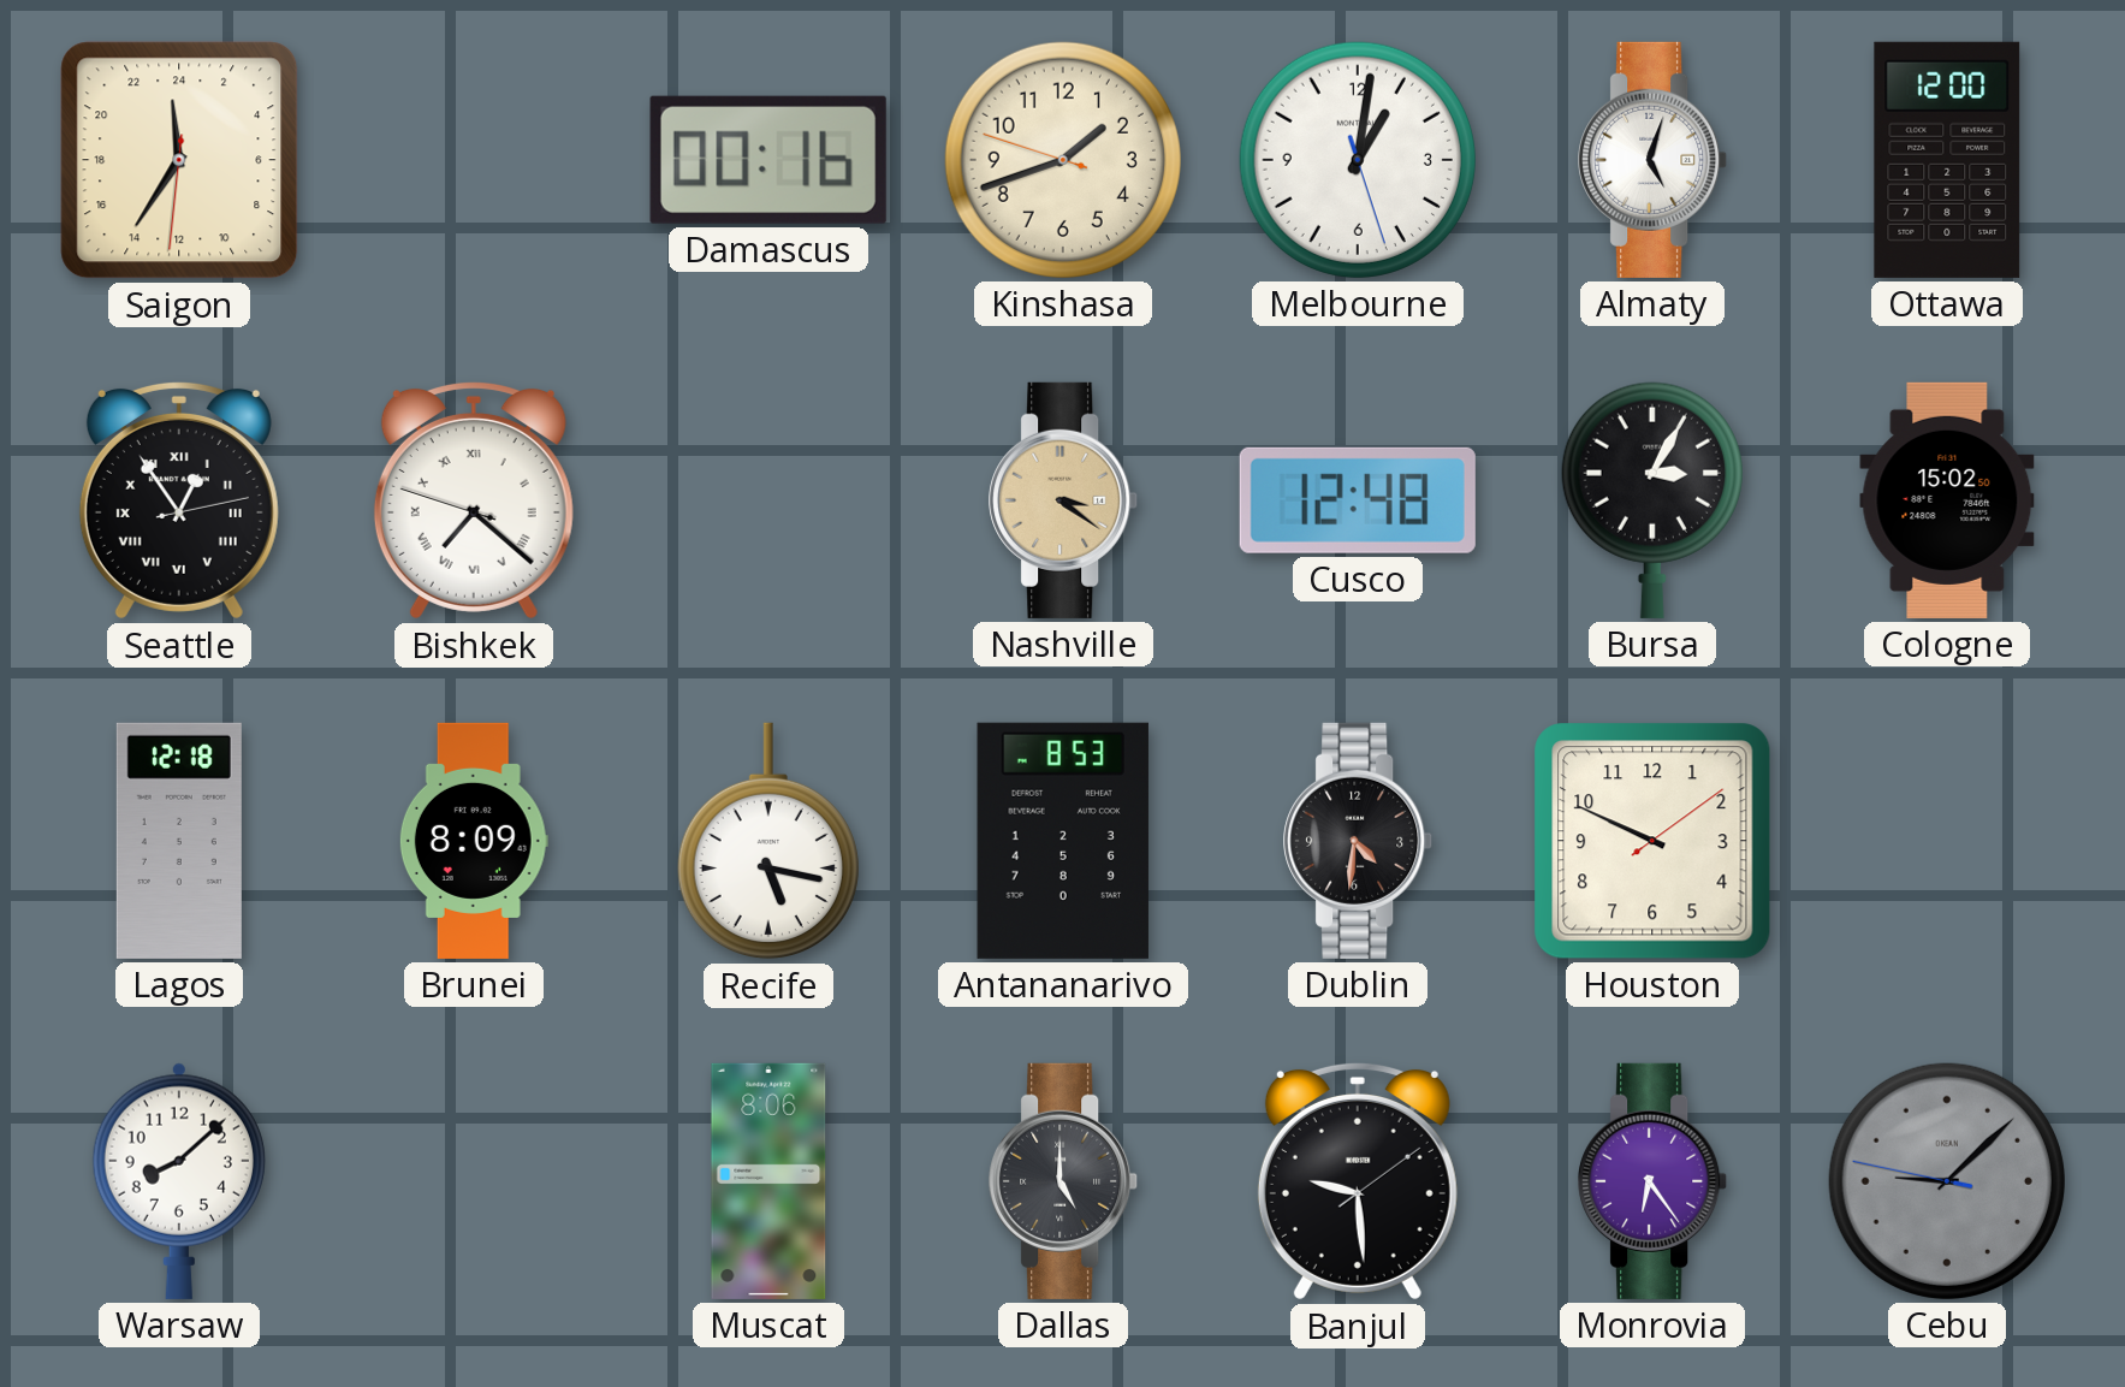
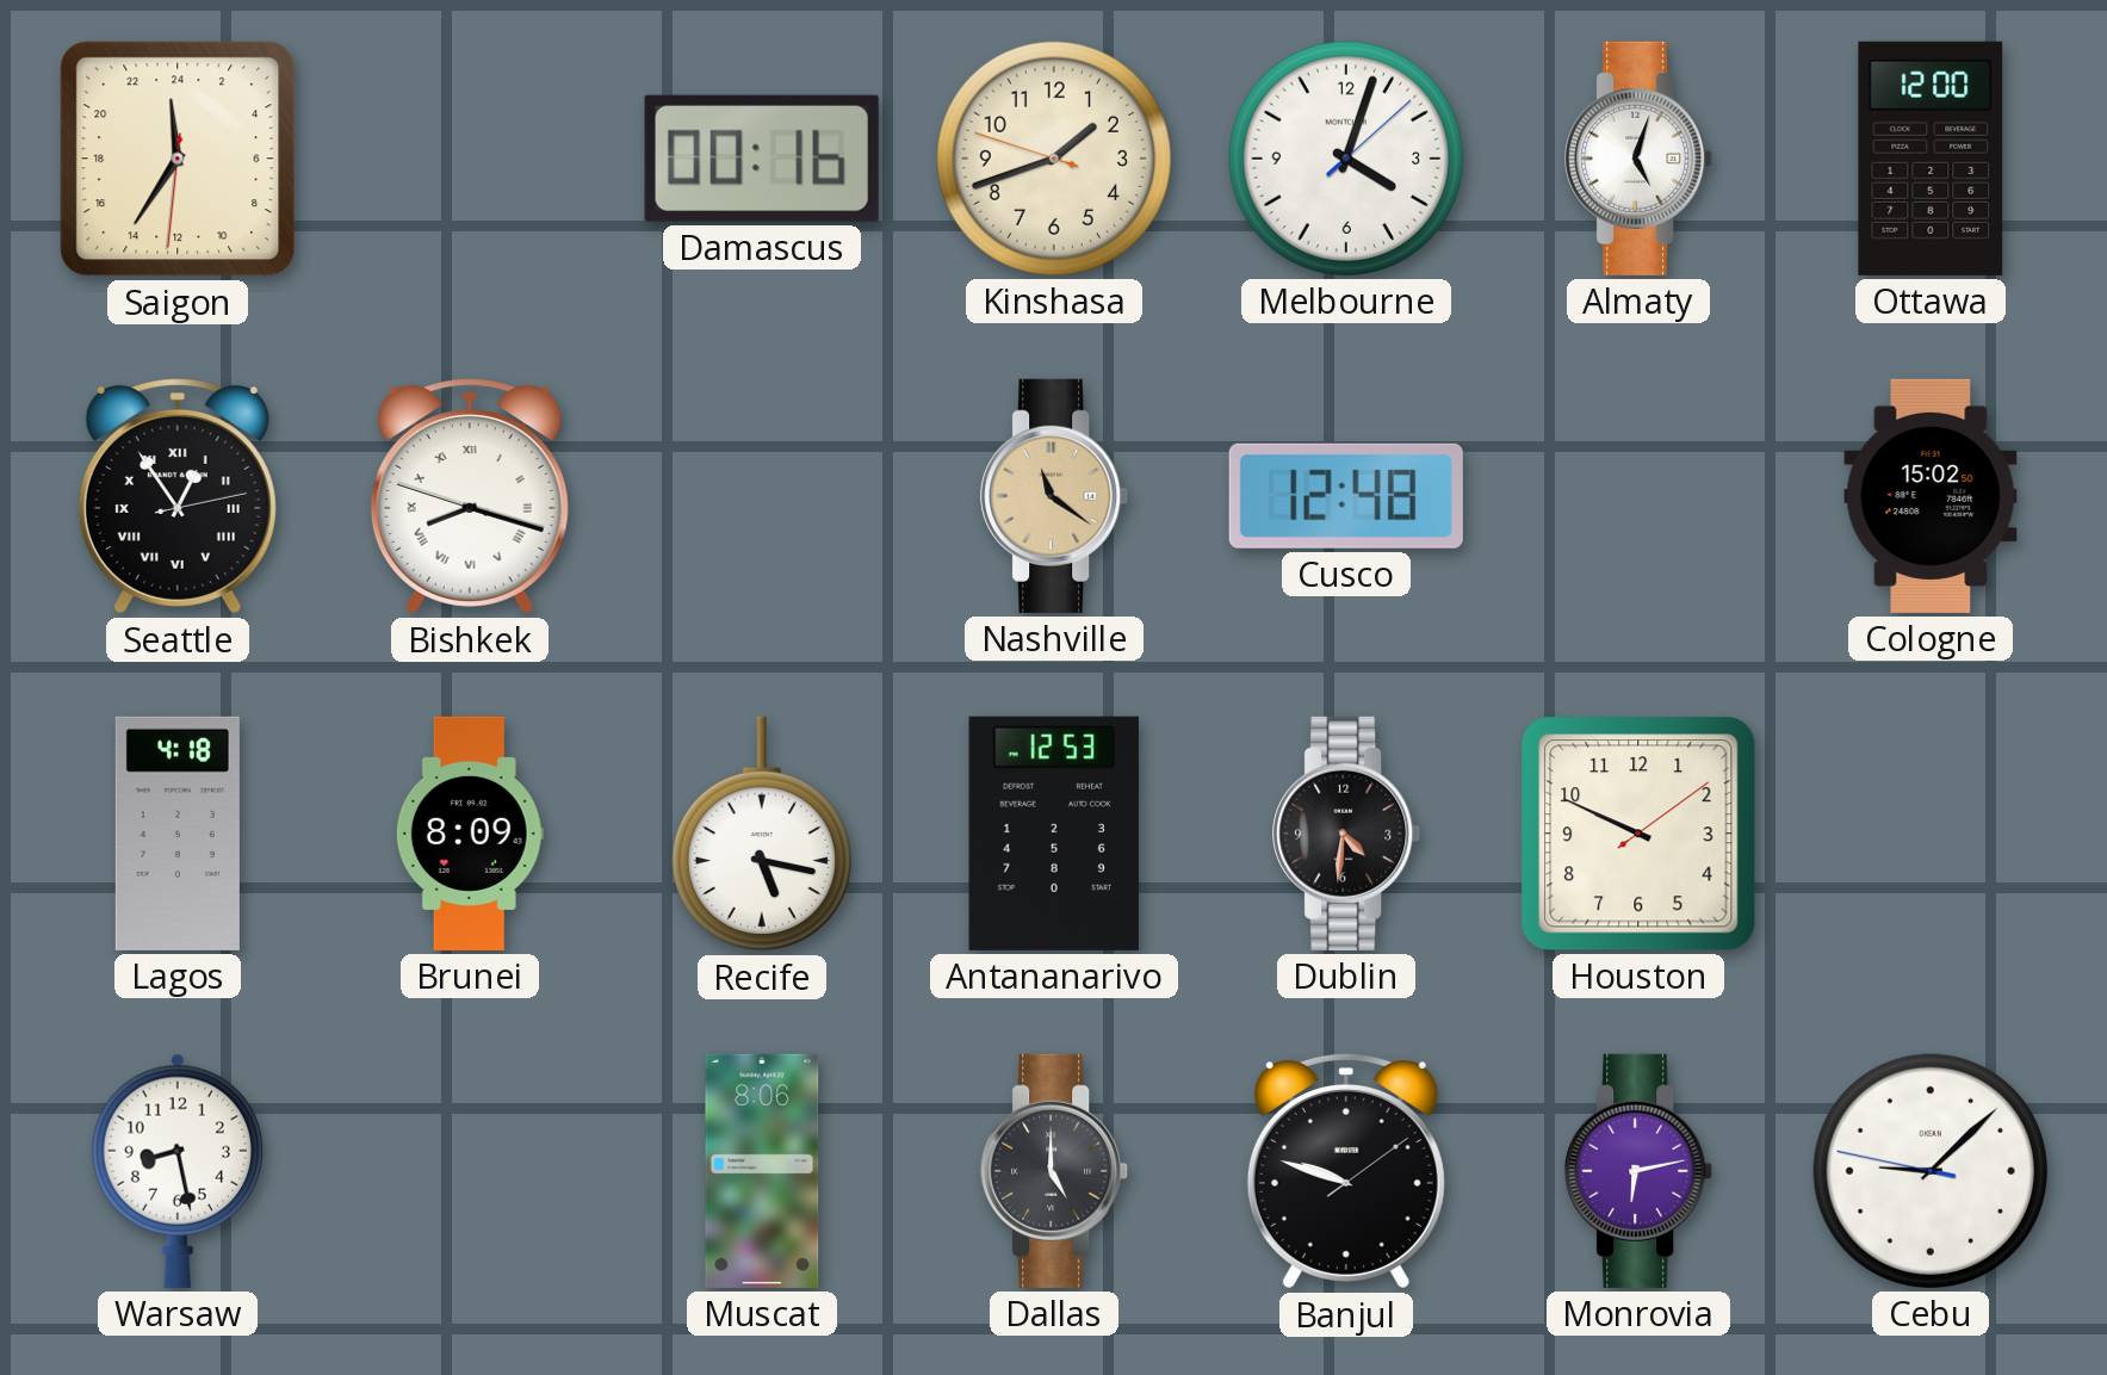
Melbourne: 1:01 -> 4:03 (1346, 159)
Bishkek: 7:21 -> 8:17 (470, 496)
Nashville: 3:21 -> 11:21 (1055, 496)
Bursa: 3:05 -> none (1652, 500)
Lagos: 12:18 -> 4:18 (178, 834)
Antananarivo: 8:53 -> 12:53 (1054, 834)
Warsaw: 8:08 -> 8:28 (178, 1171)
Banjul: 9:29 -> 9:48 (1346, 1171)
Monrovia: 6:24 -> 6:13 (1640, 1171)
Cebu dial: grey -> white (1931, 1171)
